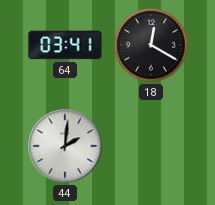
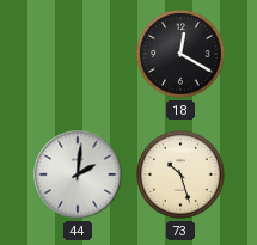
64: 03:41 -> none (65, 45)
73: none -> 10:27 (180, 174)
